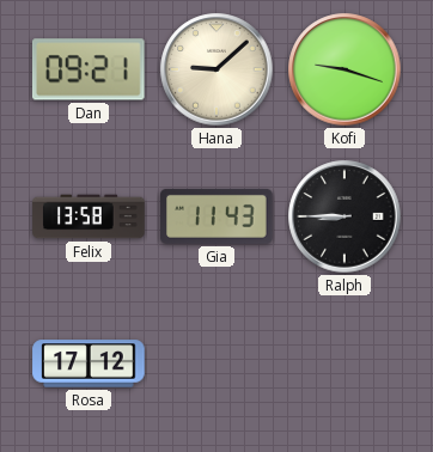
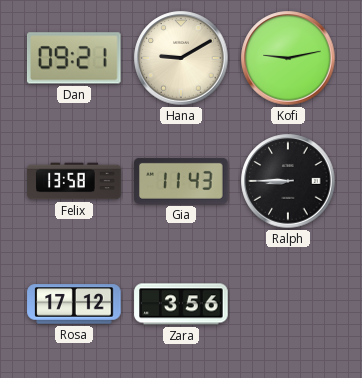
Hana: 9:08 -> 9:10 (181, 58)
Kofi: 9:18 -> 9:13 (288, 58)
Zara: none -> 3:56 (181, 304)
